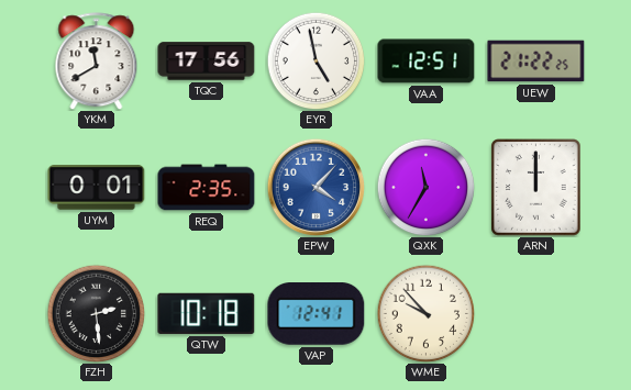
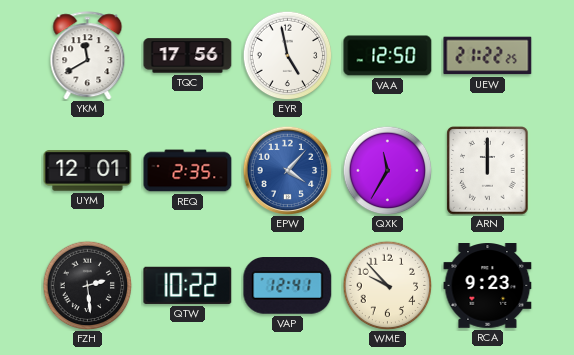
VAA: 12:51 -> 12:50 (388, 56)
UYM: 0:01 -> 12:01 (88, 171)
QTW: 10:18 -> 10:22 (188, 285)
RCA: none -> 9:23 (488, 286)
